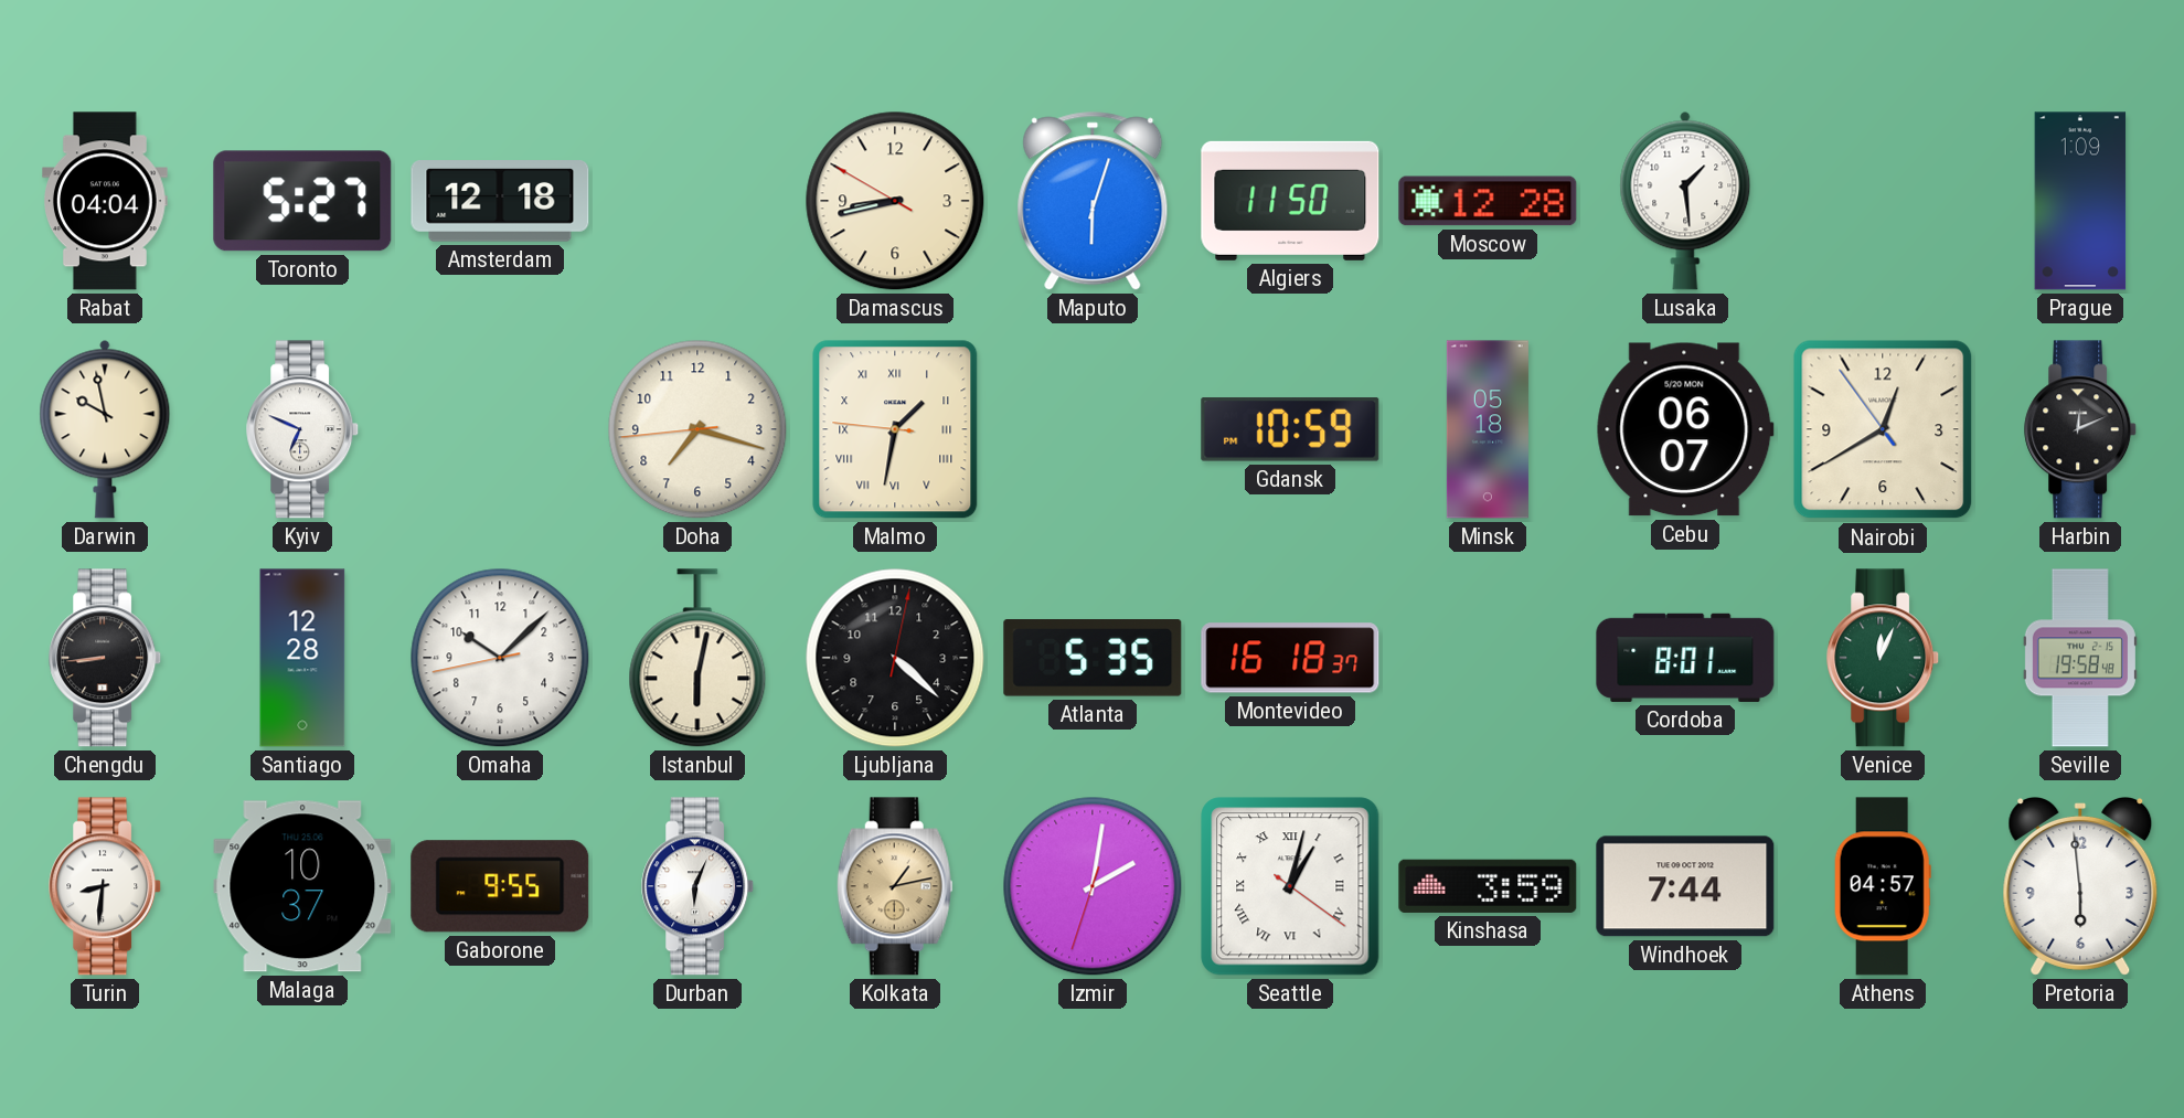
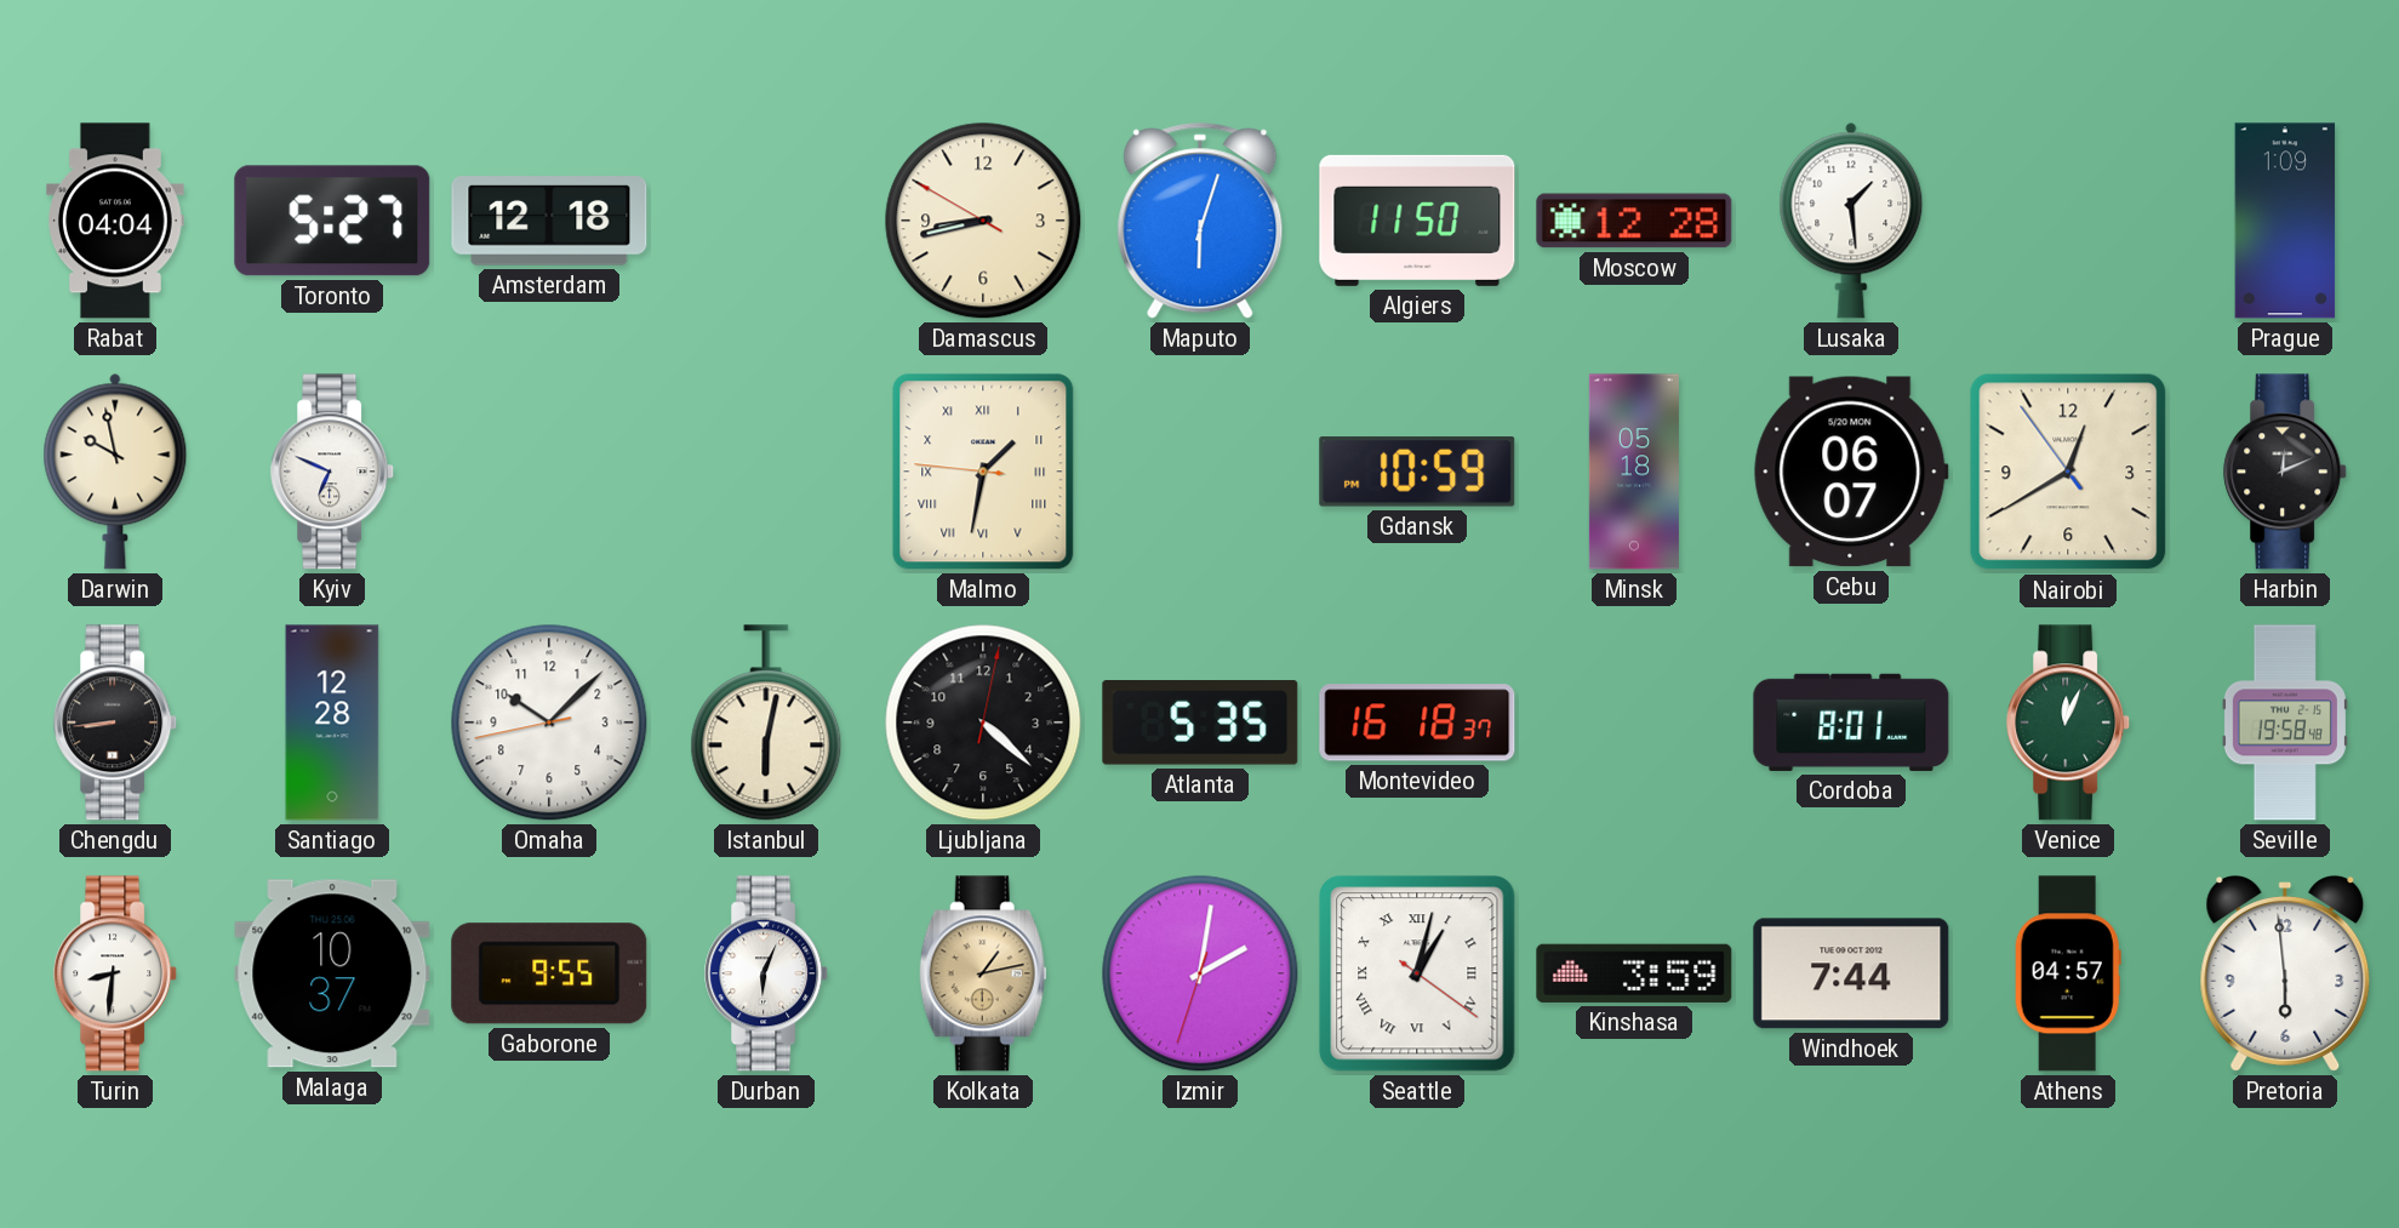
Doha: 7:17 -> none (697, 429)
